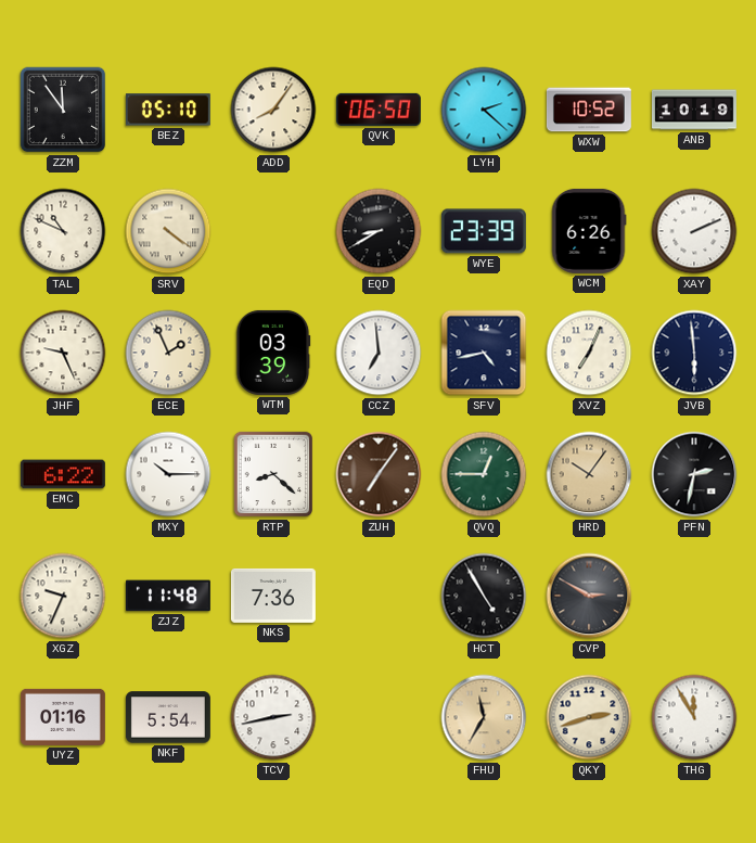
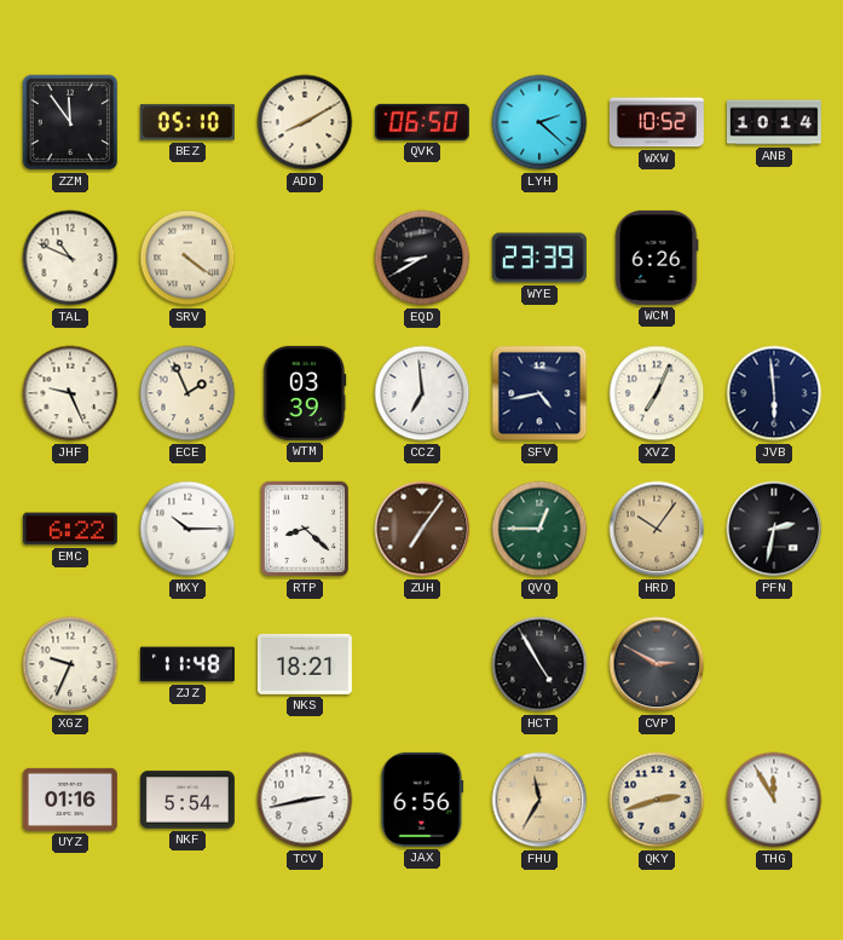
ADD: 8:06 -> 8:10 (305, 122)
ANB: 10:19 -> 10:14 (774, 122)
XAY: 2:11 -> none (694, 231)
NKS: 7:36 -> 18:21 (305, 664)
JAX: none -> 6:56 (422, 800)
